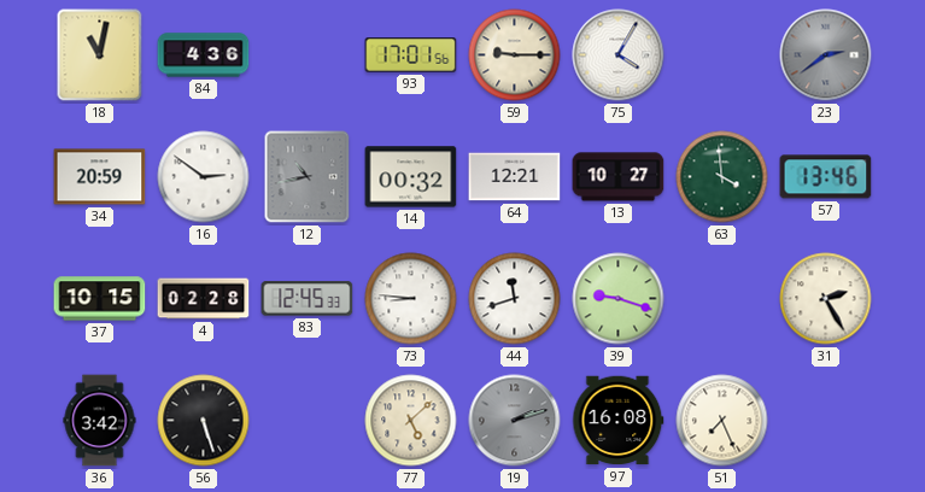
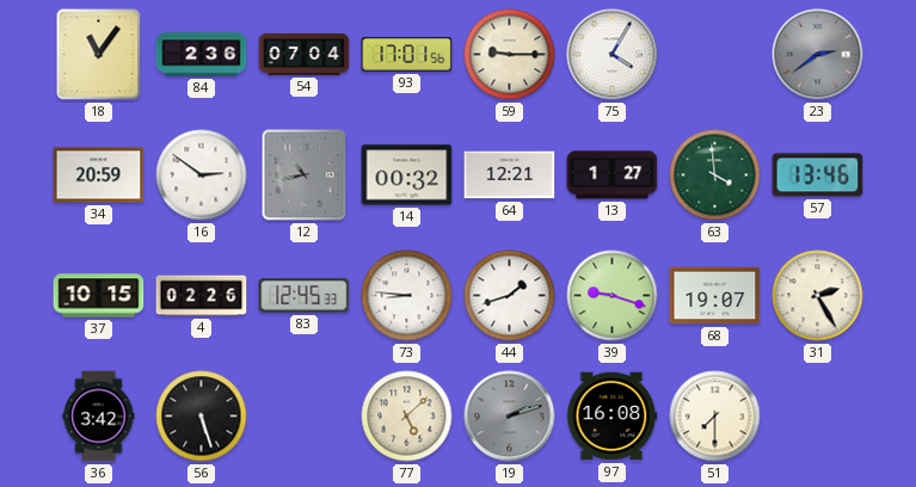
18: 11:02 -> 11:06 (99, 55)
84: 4:36 -> 2:36 (202, 55)
54: none -> 07:04 (305, 54)
13: 10:27 -> 1:27 (613, 175)
4: 02:28 -> 02:26 (202, 296)
44: 11:42 -> 1:42 (510, 296)
68: none -> 19:07 (715, 296)
51: 7:26 -> 7:30 (715, 417)
